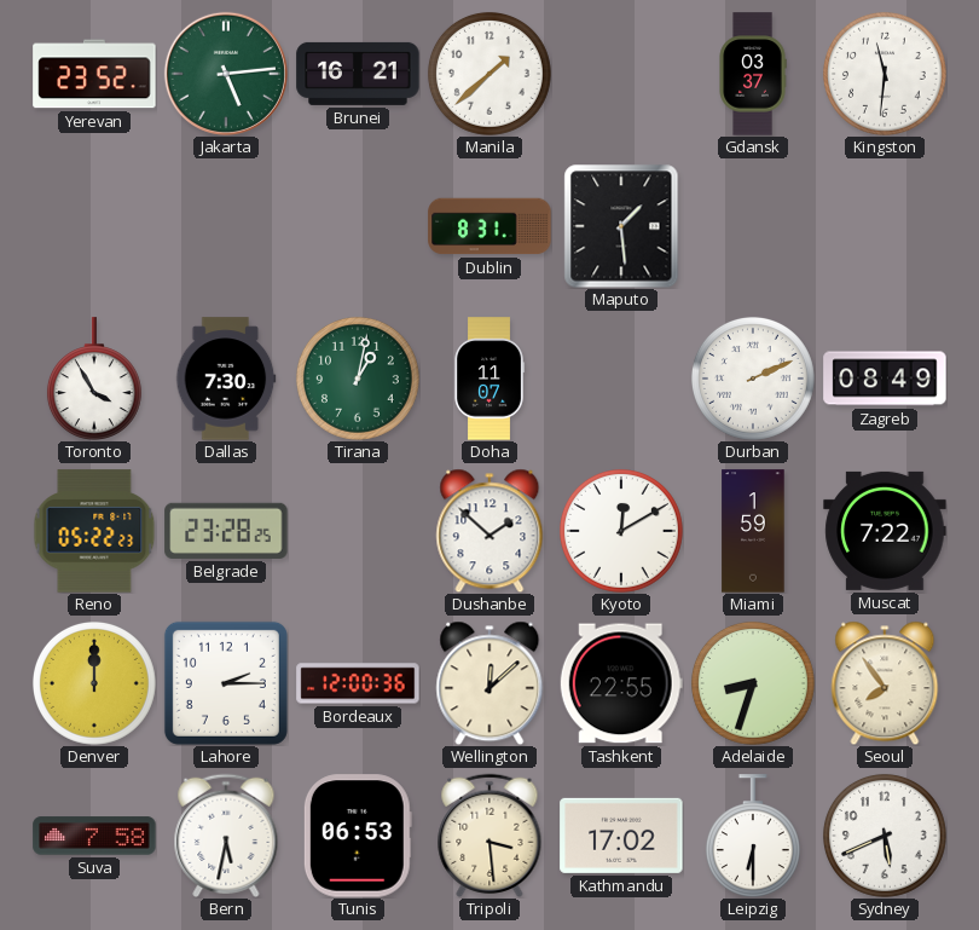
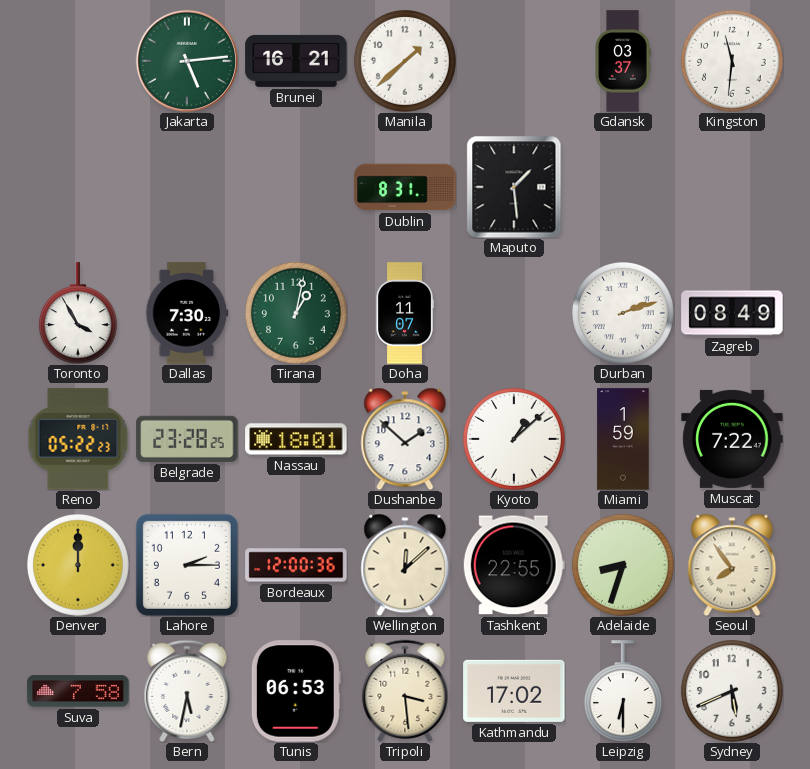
Yerevan: 23:52 -> none (94, 74)
Durban: 2:11 -> 2:12 (623, 313)
Nassau: none -> 18:01 (296, 439)
Kyoto: 12:10 -> 1:08 (514, 439)
